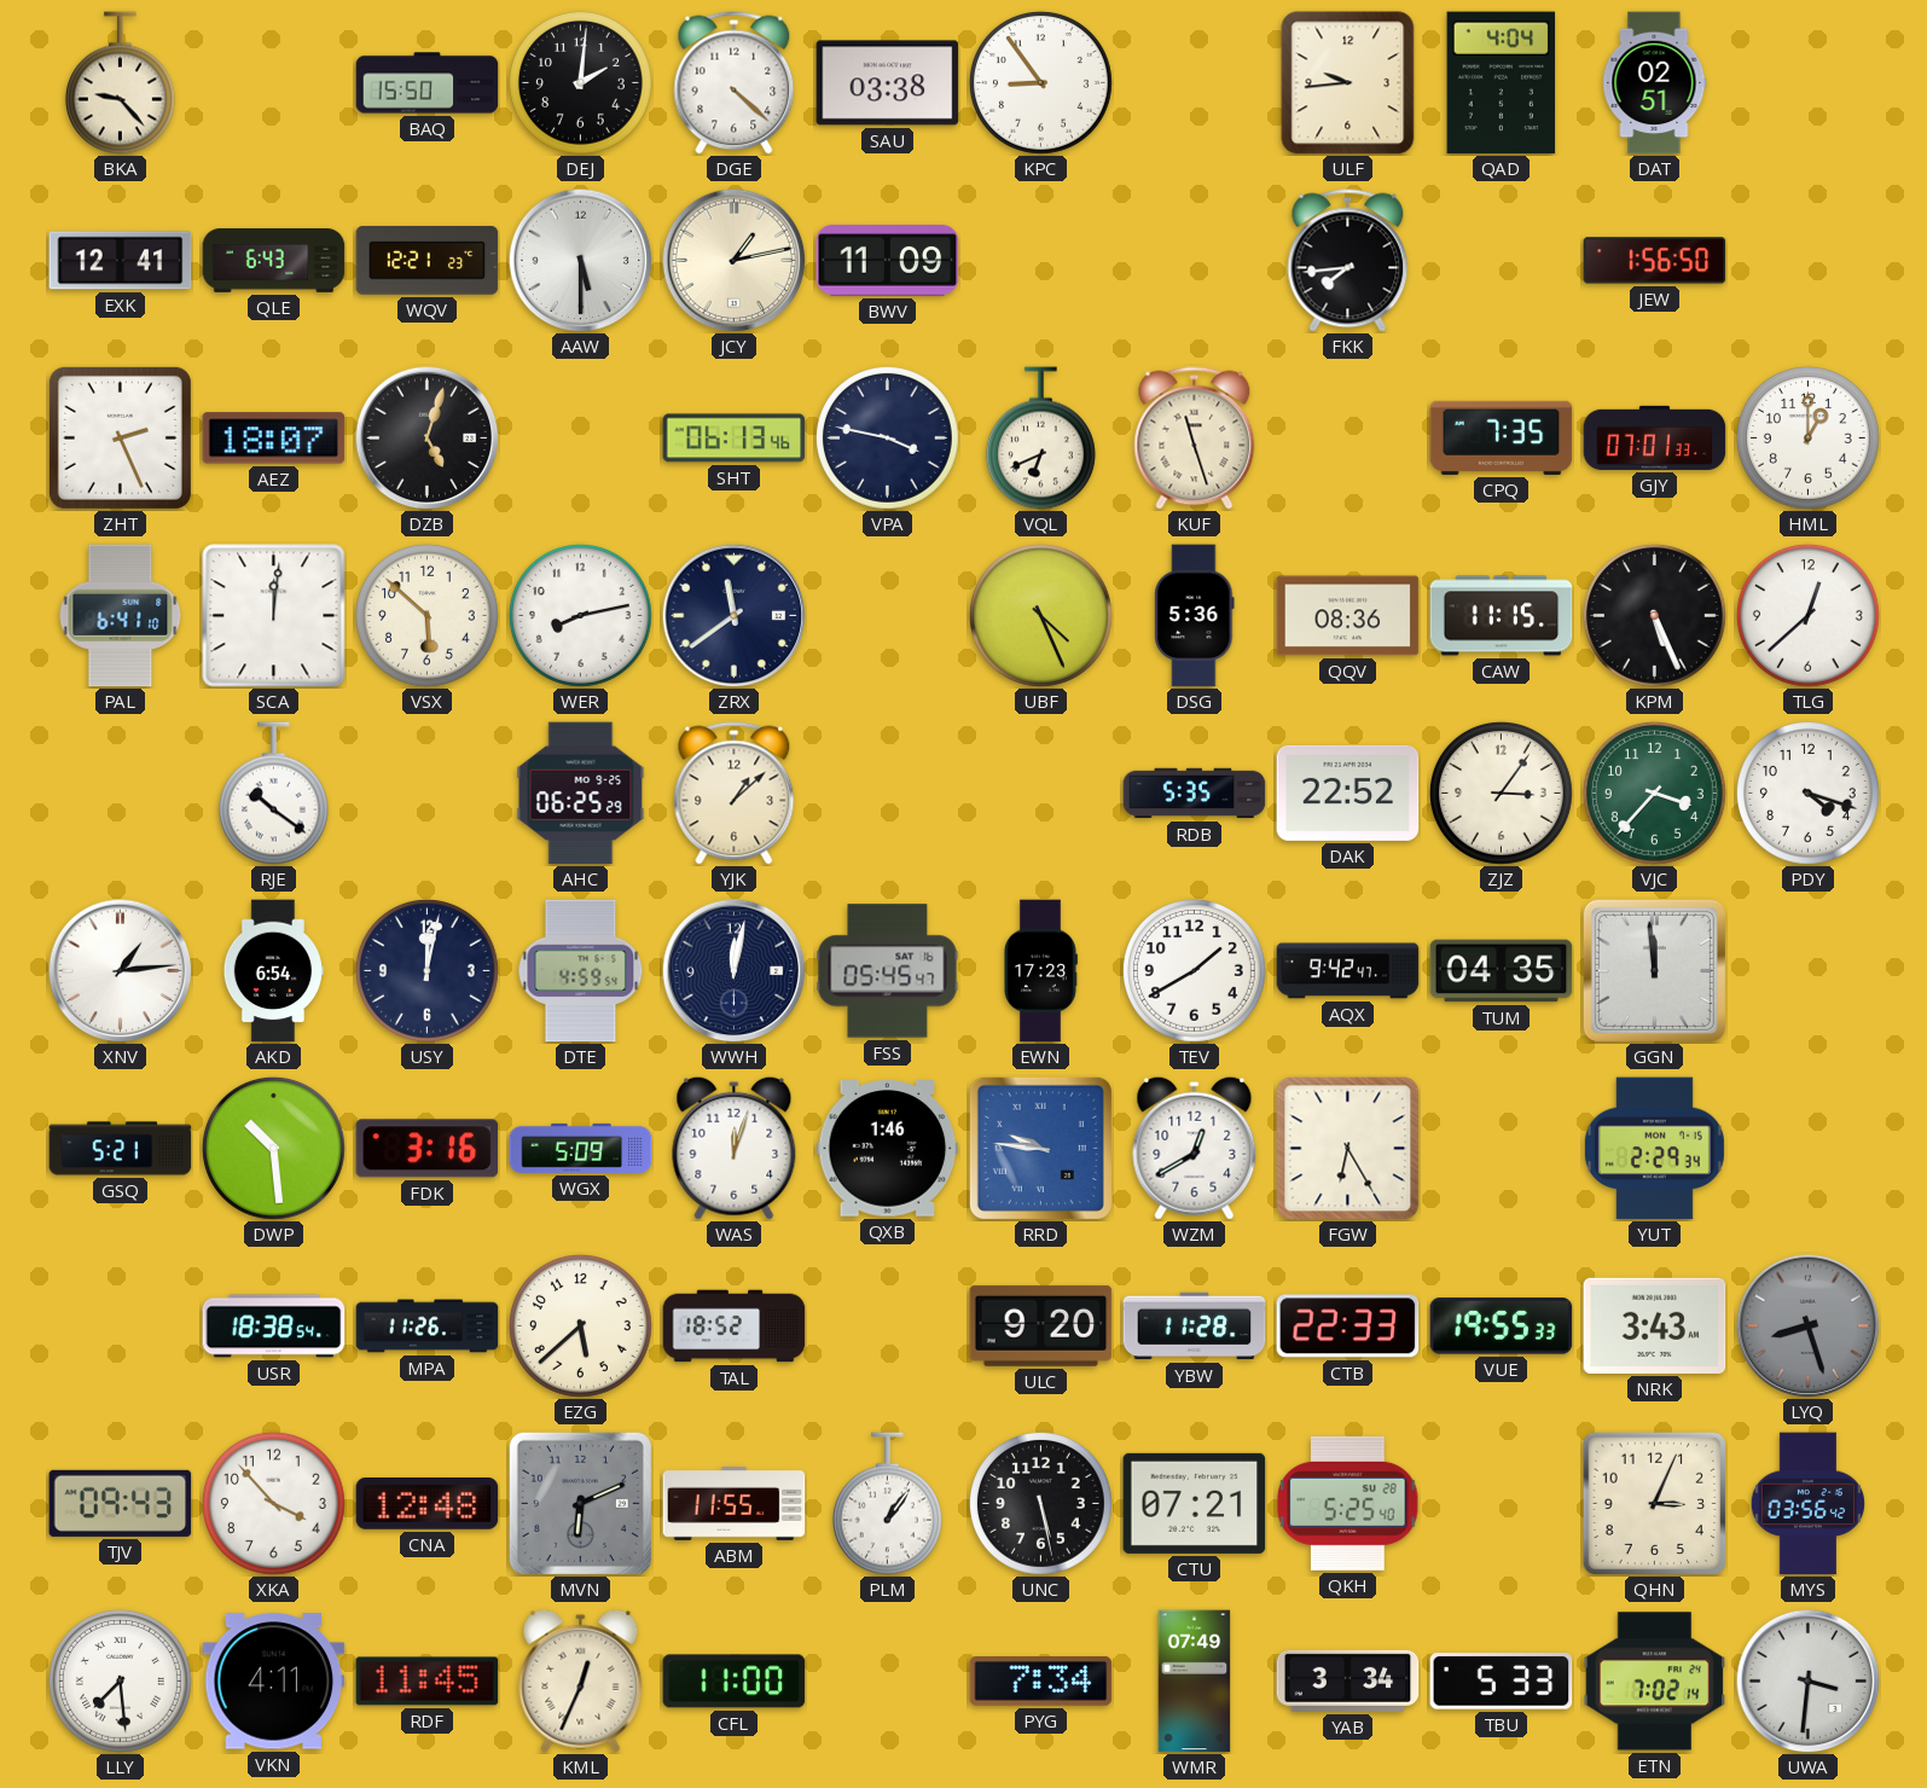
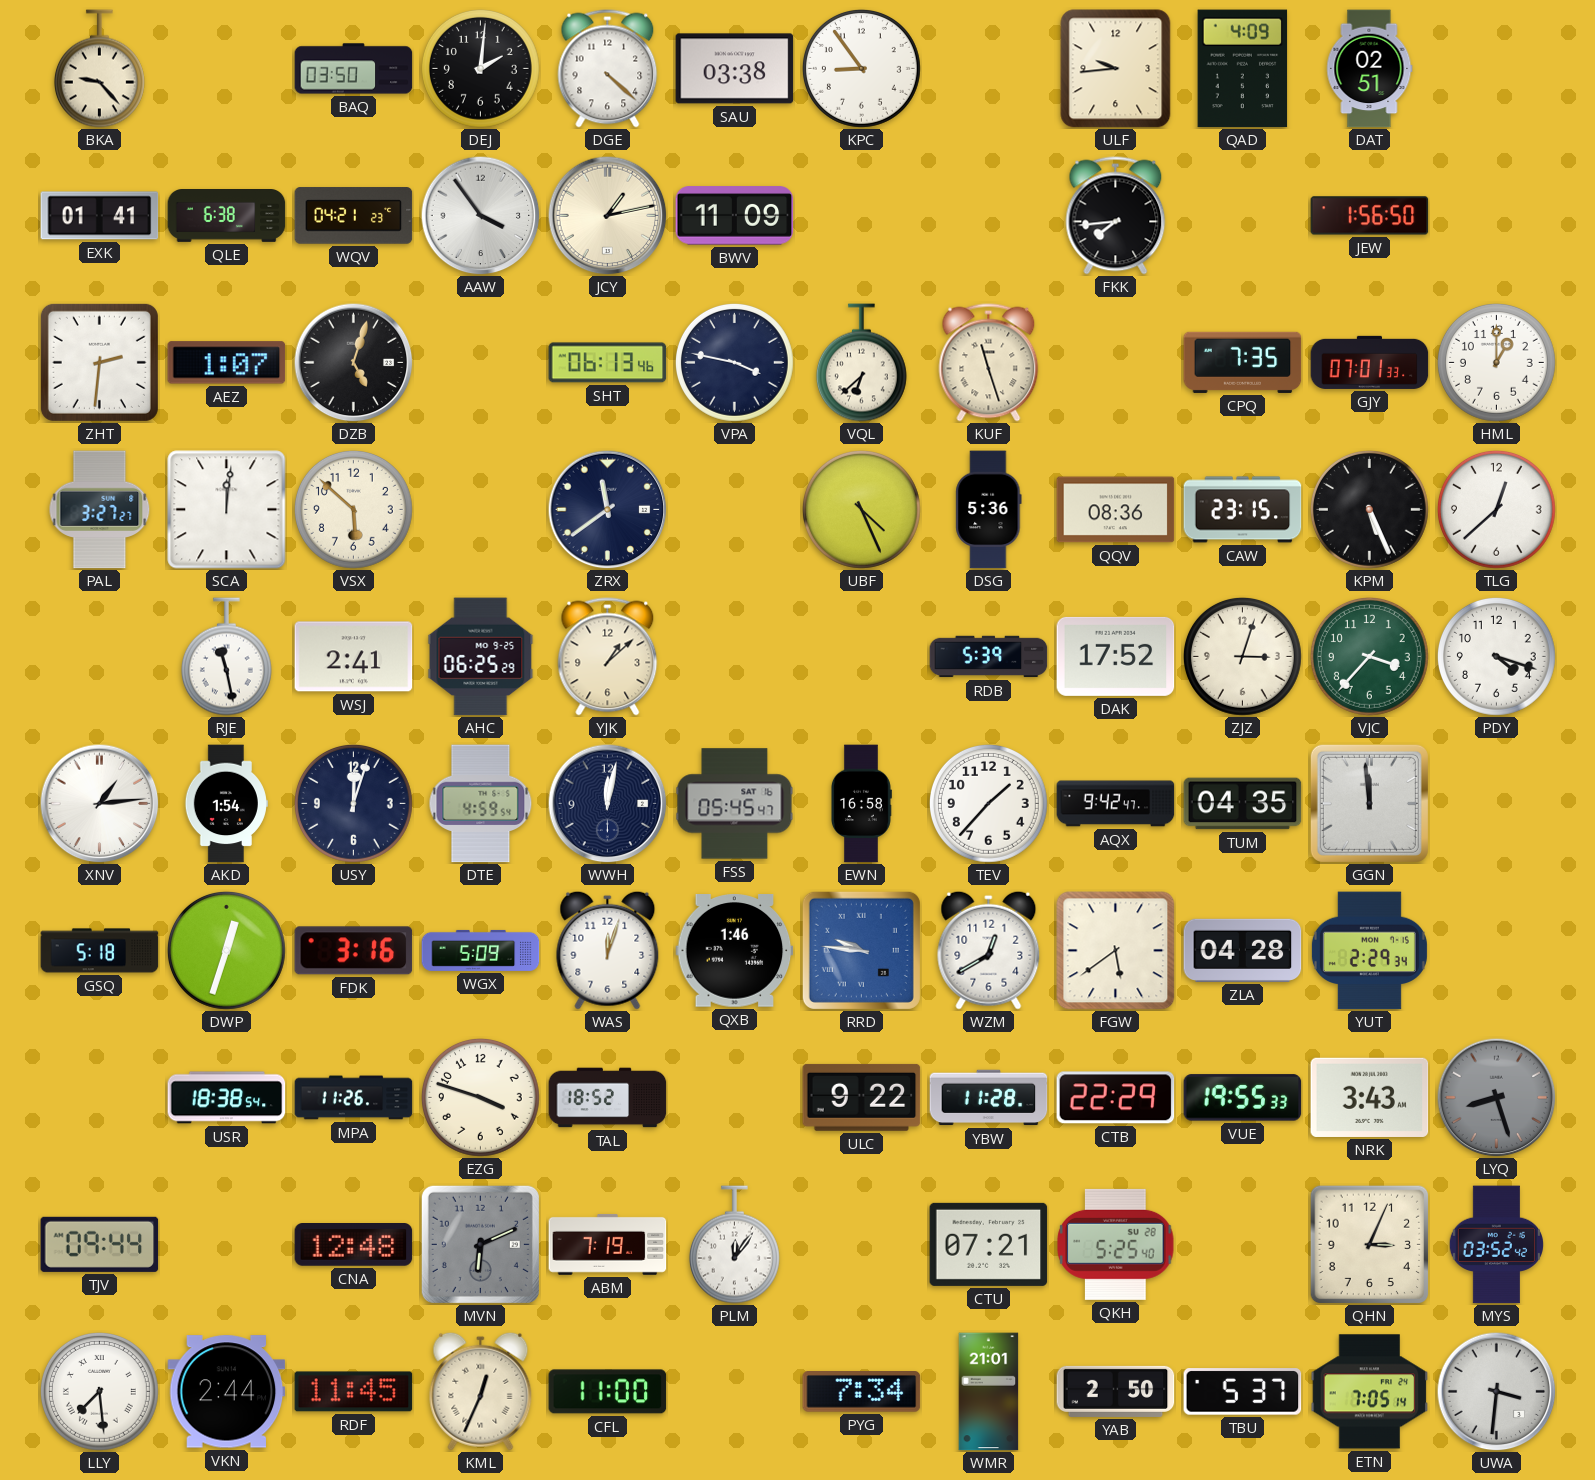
BAQ: 15:50 -> 03:50 (354, 69)
QAD: 4:04 -> 4:09 (1243, 69)
EXK: 12:41 -> 01:41 (100, 216)
QLE: 6:43 -> 6:38 (227, 216)
WQV: 12:21 -> 04:21 (354, 216)
AAW: 5:30 -> 3:54 (480, 215)
ZHT: 2:26 -> 2:31 (99, 362)
AEZ: 18:07 -> 1:07 (227, 363)
VQL: 6:41 -> 6:38 (861, 363)
PAL: 6:41 -> 3:27 (100, 510)
WER: 8:13 -> none (580, 615)
CAW: 11:15 -> 23:15 (1243, 510)
RJE: 10:21 -> 11:28 (226, 657)
WSJ: none -> 2:41 (354, 657)
RDB: 5:35 -> 5:39 (989, 657)
DAK: 22:52 -> 17:52 (1116, 656)
ZJZ: 3:06 -> 3:03 (1242, 656)
AKD: 6:54 -> 1:54 (226, 804)
USY: 12:02 -> 12:03 (353, 803)
EWN: 17:23 -> 16:58 (861, 804)
TEV: 1:40 -> 1:37 (988, 803)
GSQ: 5:21 -> 5:18 (100, 951)
DWP: 10:29 -> 12:33 (226, 950)
FGW: 6:25 -> 5:39 (1116, 951)
ZLA: none -> 04:28 (1243, 950)
EZG: 5:38 -> 3:48 (480, 1097)
ULC: 9:20 -> 9:22 (862, 1097)
CTB: 22:33 -> 22:29 (1116, 1098)
TJV: 09:43 -> 09:44 (100, 1244)
XKA: 3:53 -> none (273, 1503)
ABM: 11:55 -> 7:19 (608, 1244)
PLM: 1:06 -> 12:06 (734, 1245)
UNC: 5:28 -> none (1040, 1503)
MYS: 03:56 -> 03:52 (1496, 1245)
VKN: 4:11 -> 2:44 (227, 1392)
WMR: 07:49 -> 21:01 (989, 1392)
YAB: 3:34 -> 2:50 (1116, 1391)
TBU: 5:33 -> 5:37 (1243, 1392)
ETN: 7:02 -> 7:05 (1370, 1392)
